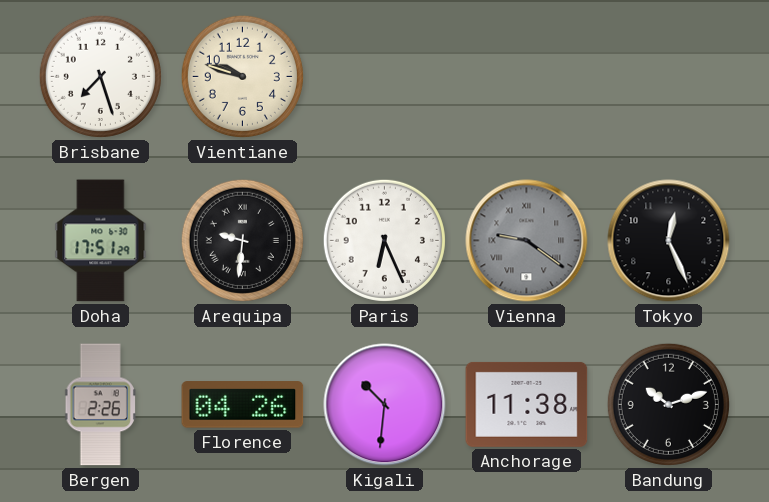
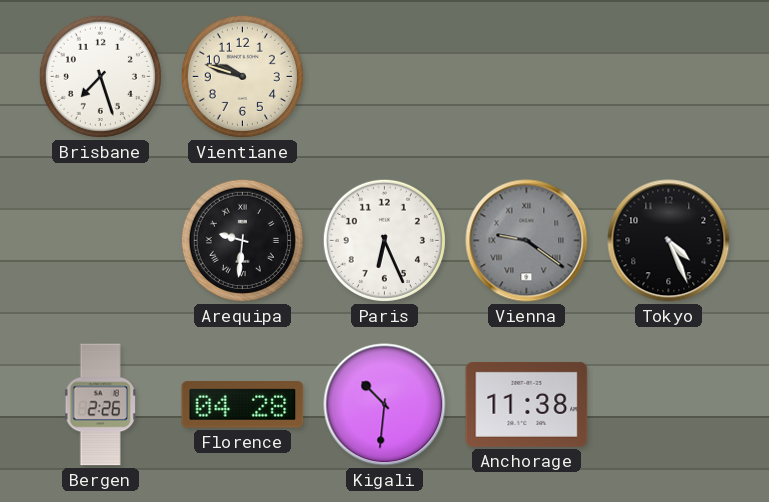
Doha: 17:51 -> none (101, 241)
Tokyo: 12:26 -> 4:26 (669, 241)
Florence: 04:26 -> 04:28 (243, 405)
Bandung: 10:12 -> none (668, 404)
